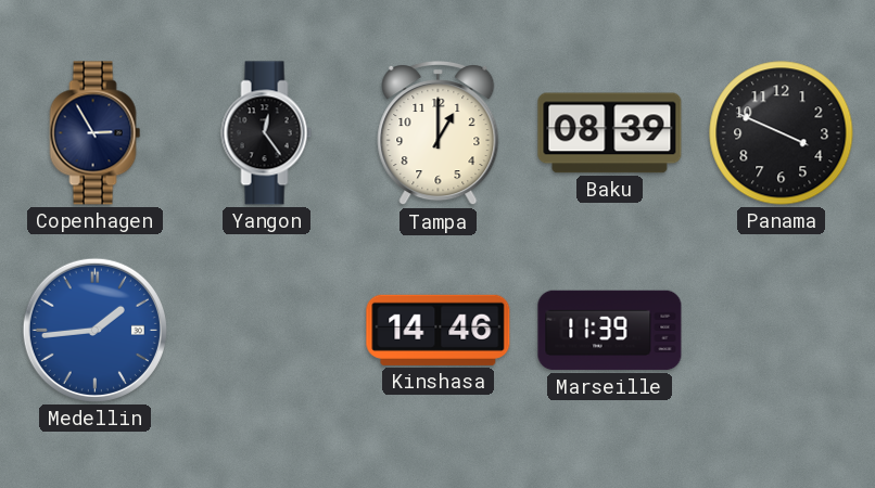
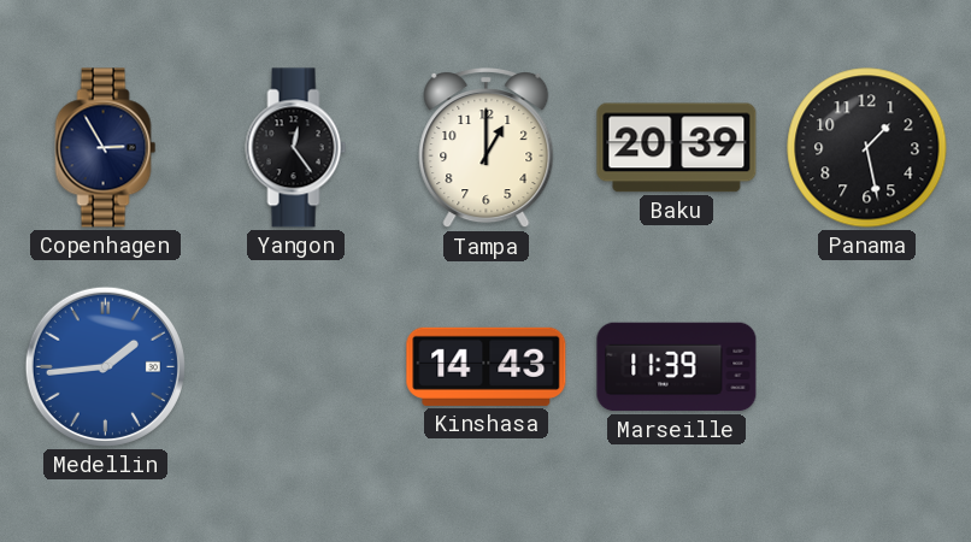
Baku: 08:39 -> 20:39 (677, 148)
Panama: 3:49 -> 1:28 (867, 148)
Kinshasa: 14:46 -> 14:43 (487, 366)
